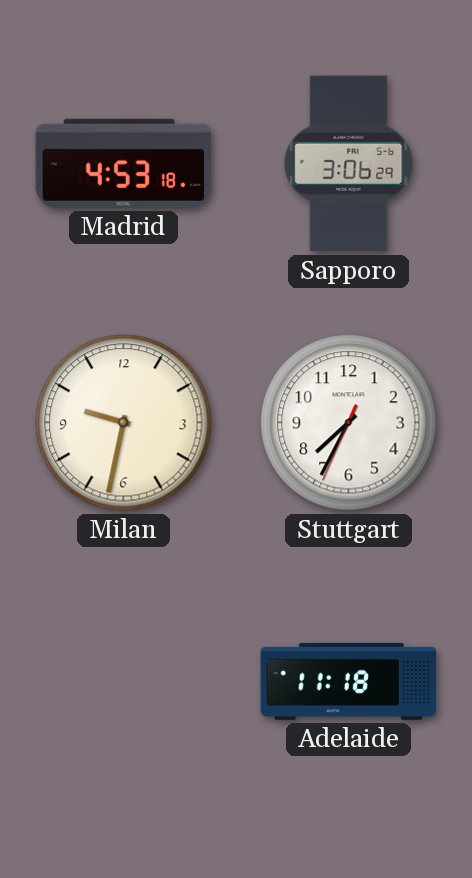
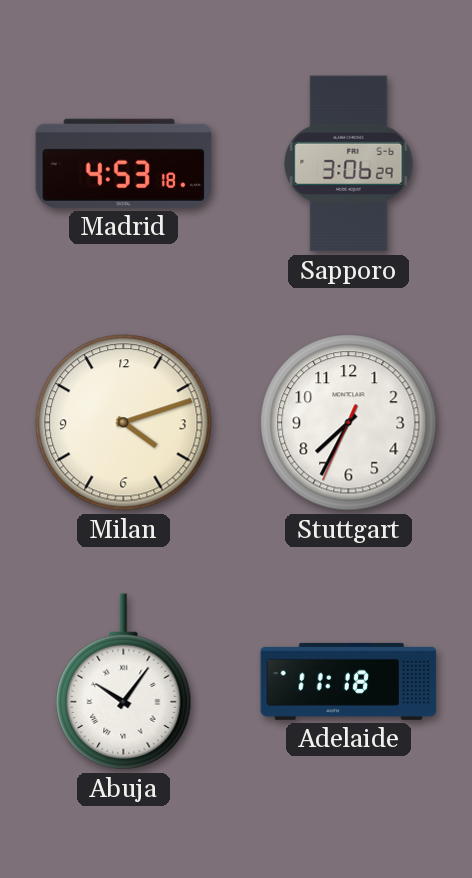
Milan: 9:32 -> 4:12 (124, 423)
Abuja: none -> 10:06 (124, 682)
